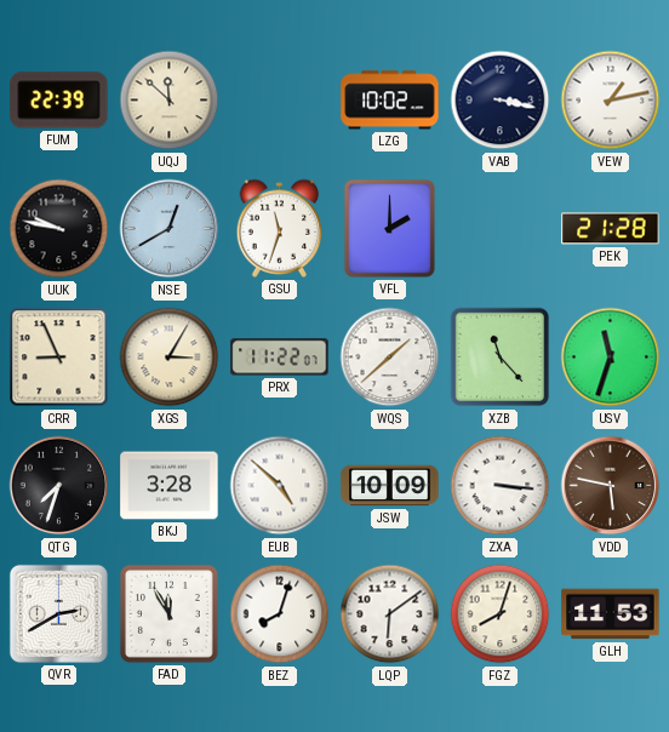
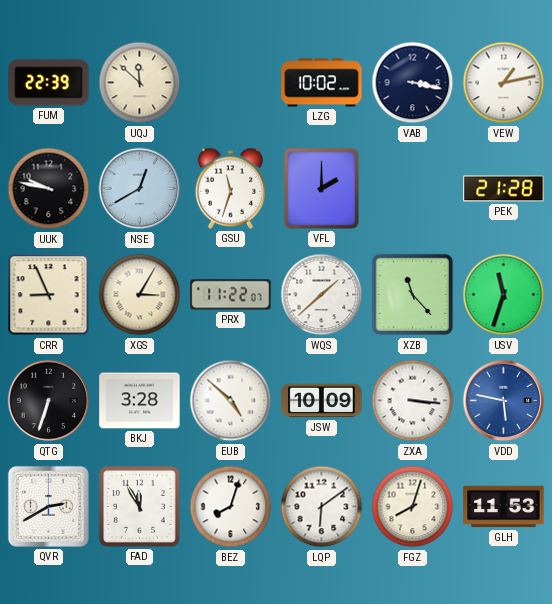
QTG: 7:33 -> 6:33 (49, 401)
VDD dial: brown -> blue (504, 401)
